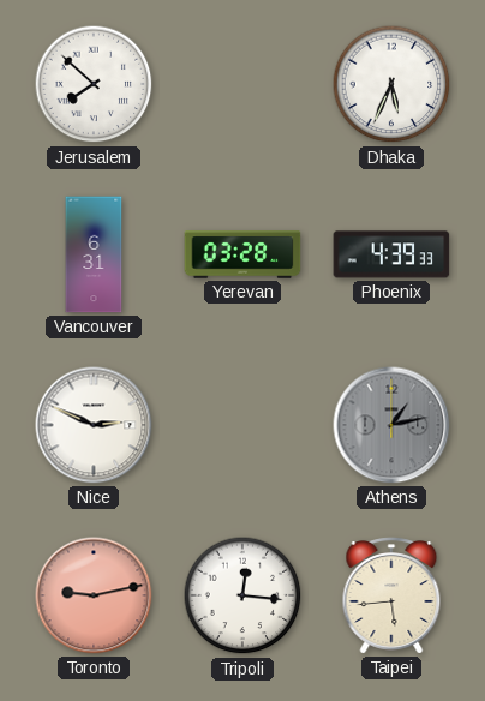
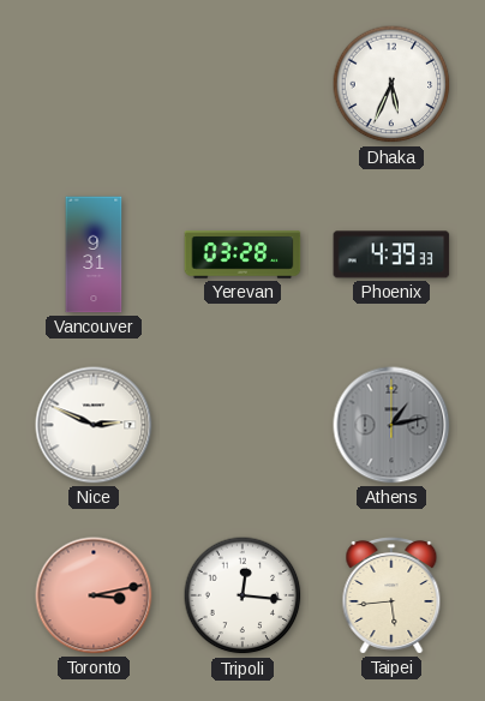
Jerusalem: 7:52 -> none (94, 84)
Vancouver: 6:31 -> 9:31 (94, 254)
Toronto: 9:13 -> 3:13 (94, 595)
